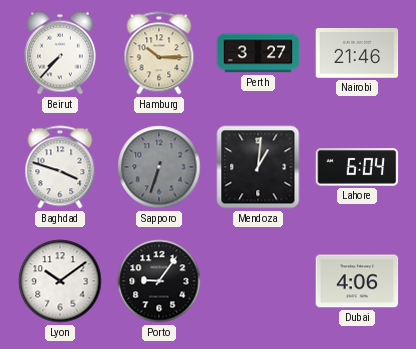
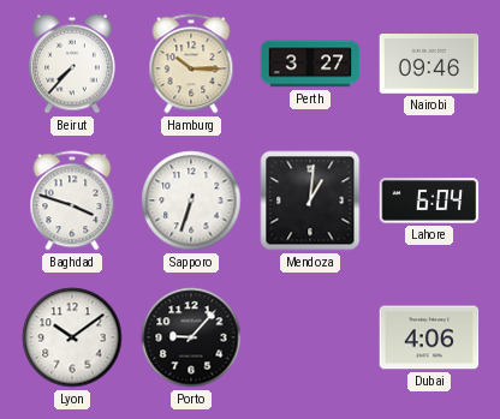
Nairobi: 21:46 -> 09:46 (429, 65)
Sapporo dial: grey -> white (191, 200)
Porto: 9:06 -> 9:07 (191, 337)
